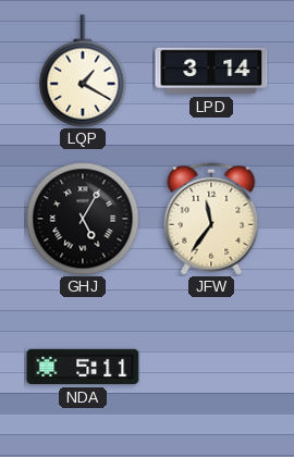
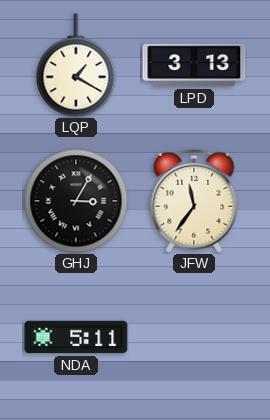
LPD: 3:14 -> 3:13 (194, 65)
GHJ: 5:05 -> 3:05 (76, 201)
